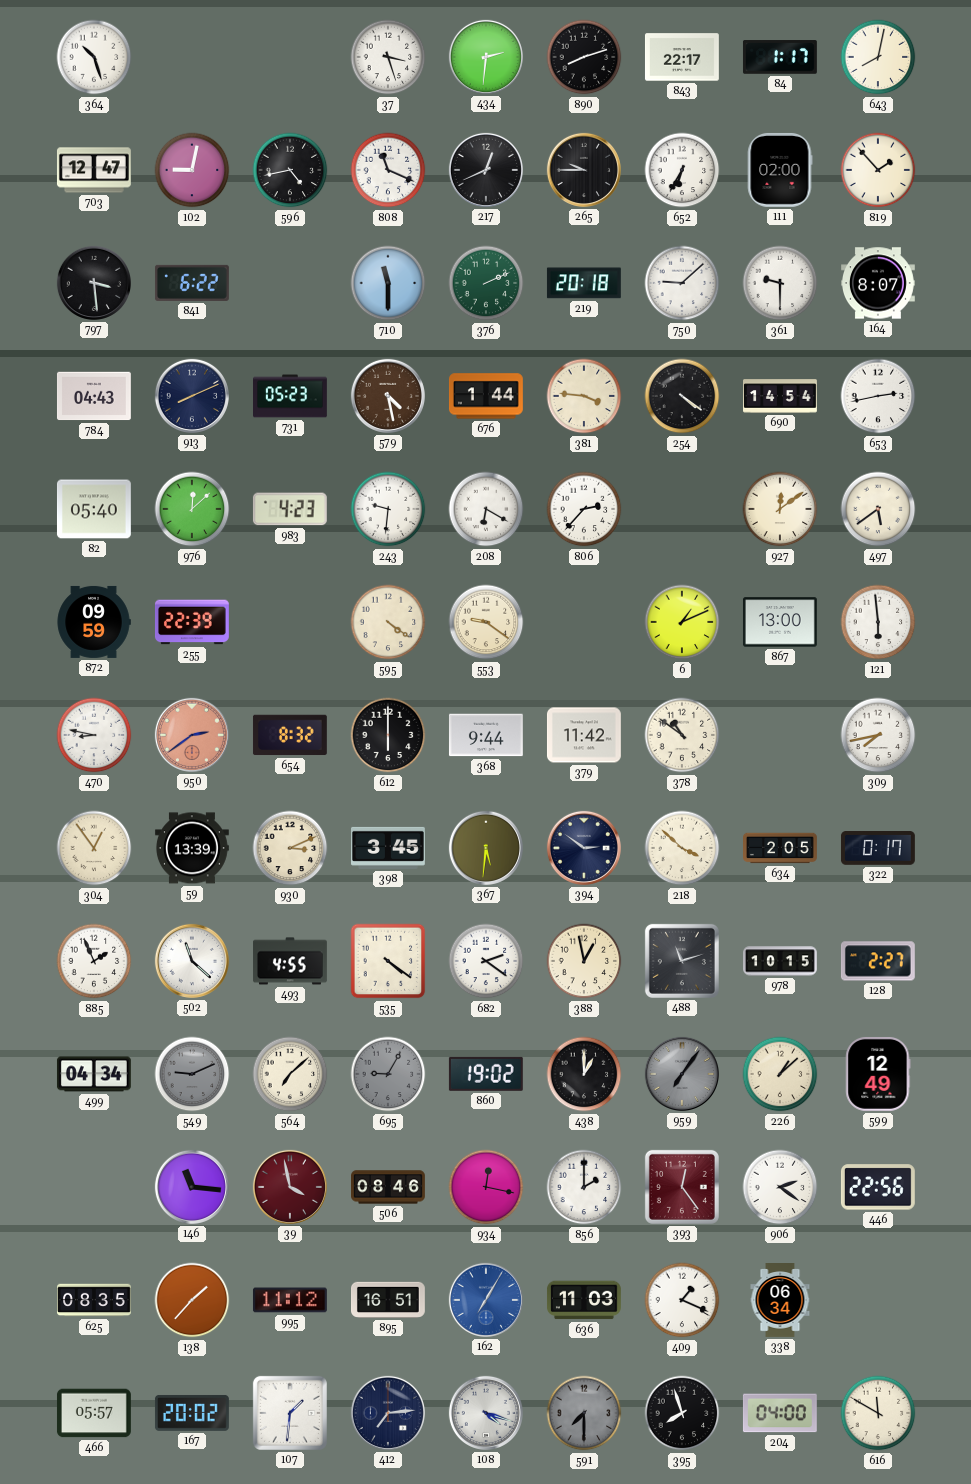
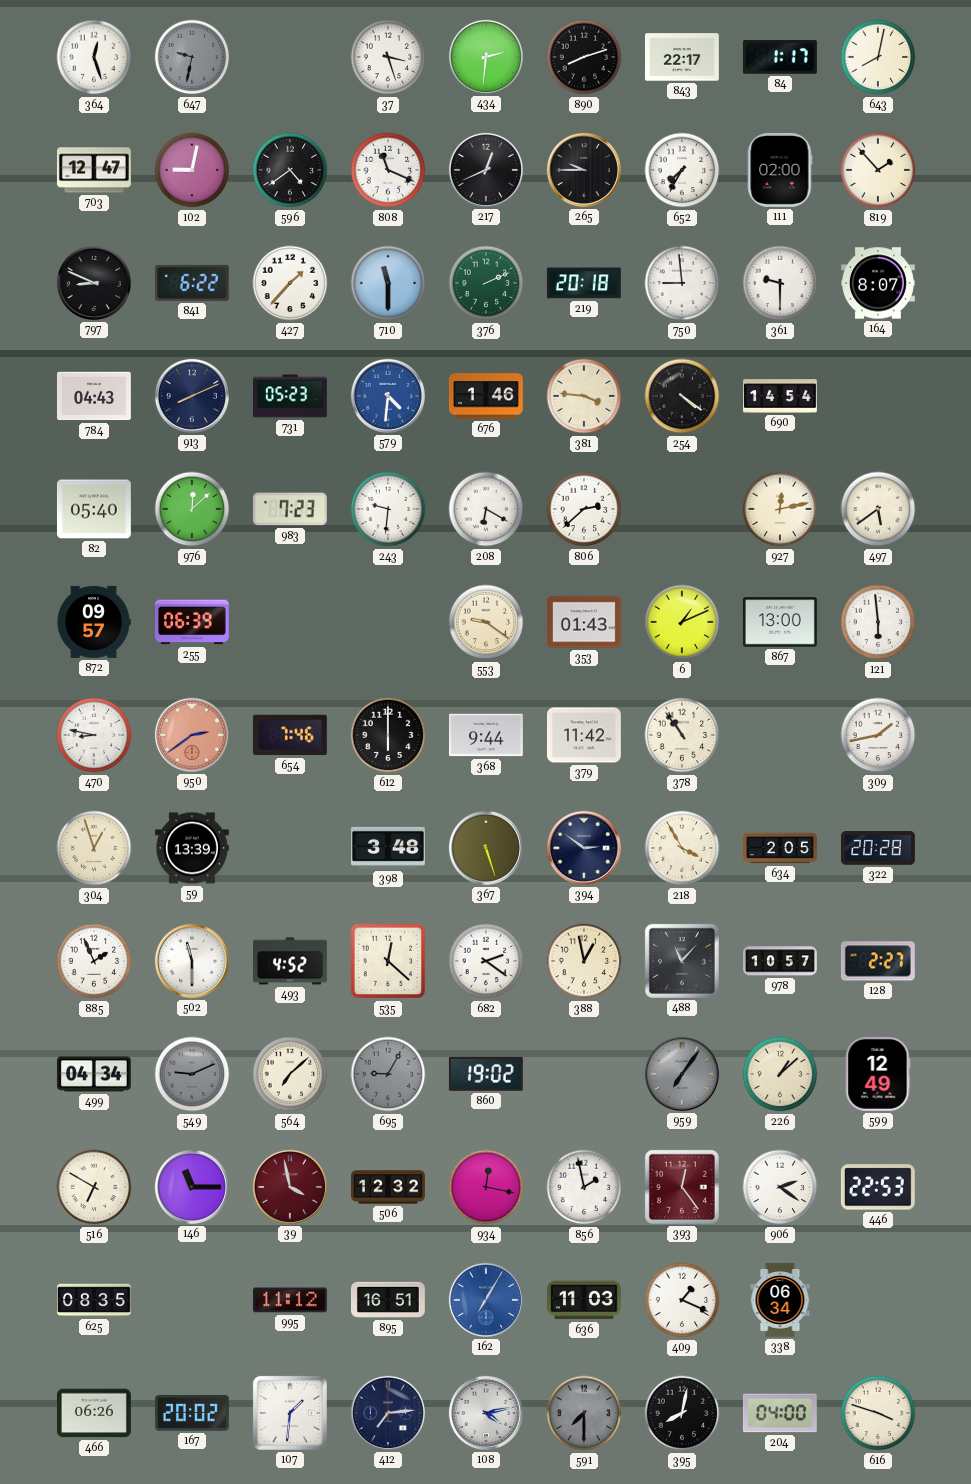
364: 10:27 -> 12:27 (94, 57)
647: none -> 9:32 (192, 57)
596: 4:43 -> 4:39 (290, 170)
652: 6:35 -> 7:35 (682, 170)
797: 3:29 -> 8:49 (94, 283)
427: none -> 1:37 (290, 283)
750: 9:08 -> 8:59 (682, 283)
579: 4:28 -> 4:31 (388, 396)
579 dial: brown -> blue (388, 396)
676: 1:44 -> 1:46 (486, 396)
653: 2:43 -> none (878, 396)
983: 4:23 -> 7:23 (290, 509)
806: 2:37 -> 2:38 (584, 509)
927: 12:09 -> 12:13 (780, 509)
872: 09:59 -> 09:57 (94, 622)
255: 22:39 -> 06:39 (192, 622)
595: 4:21 -> none (388, 622)
353: none -> 01:43 (584, 622)
654: 8:32 -> 7:46 (290, 735)
378: 10:51 -> 10:54 (682, 735)
309: 7:43 -> 1:43 (878, 735)
304: 12:54 -> 12:57 (94, 848)
930: 3:11 -> none (290, 848)
398: 3:45 -> 3:48 (389, 848)
367: 5:31 -> 5:27 (486, 848)
218: 3:52 -> 3:55 (682, 848)
322: 0:17 -> 20:28 (878, 849)
502: 11:22 -> 11:30 (192, 961)
493: 4:55 -> 4:52 (291, 961)
535: 4:21 -> 12:22 (388, 961)
488: 11:12 -> 11:07 (682, 961)
978: 10:15 -> 10:57 (781, 961)
438: 1:00 -> none (584, 1074)
516: none -> 6:50 (94, 1187)
146: 11:16 -> 11:15 (192, 1187)
506: 08:46 -> 12:32 (389, 1187)
856: 2:00 -> 1:58 (584, 1187)
446: 22:56 -> 22:53 (878, 1187)
138: 1:37 -> none (192, 1300)
466: 05:57 -> 06:26 (94, 1413)
108: 4:18 -> 4:13 (486, 1413)
395: 7:57 -> 8:02 (682, 1413)
616: 11:50 -> 3:48 (878, 1413)
